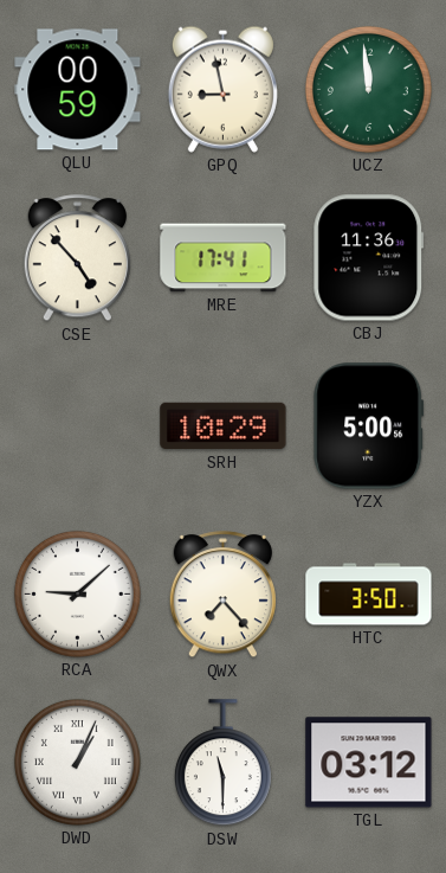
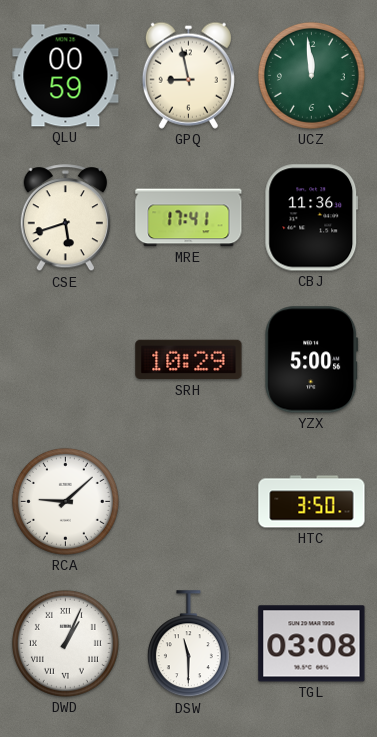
CSE: 4:53 -> 5:42 (65, 218)
QWX: 7:23 -> none (222, 595)
TGL: 03:12 -> 03:08 (312, 644)
